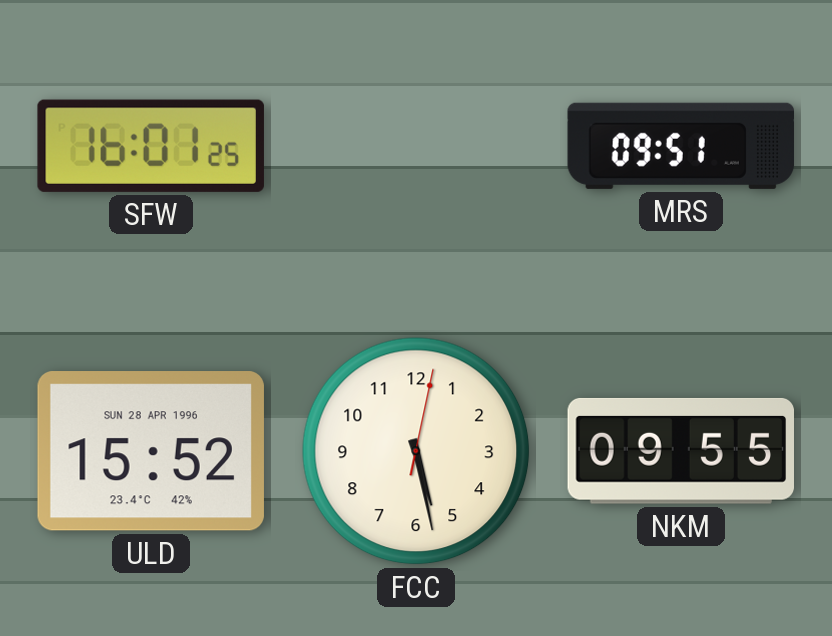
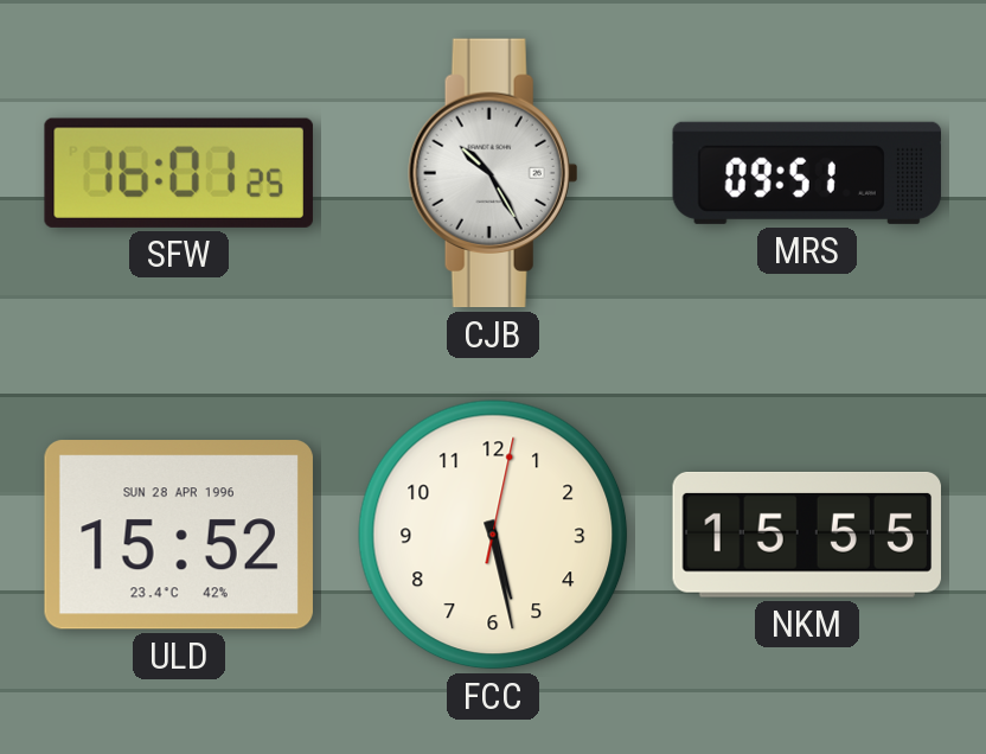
CJB: none -> 10:25 (493, 173)
NKM: 09:55 -> 15:55 (807, 535)
